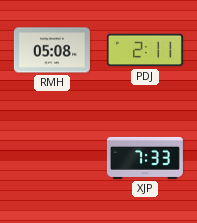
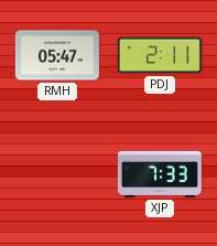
RMH: 05:08 -> 05:47 (57, 55)
